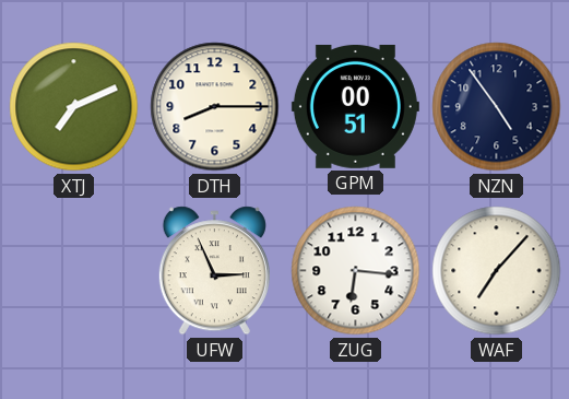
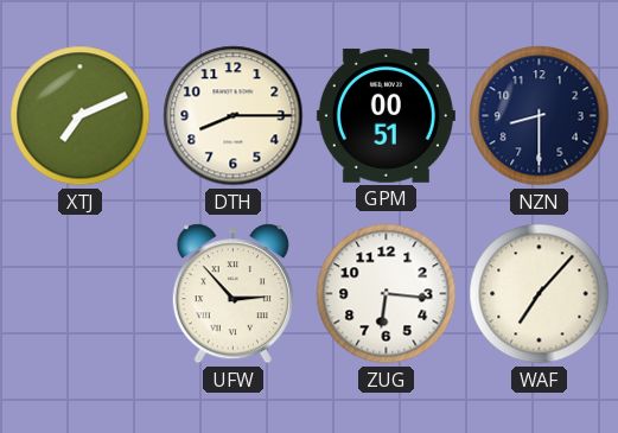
NZN: 4:54 -> 8:30 (540, 116)
UFW: 2:56 -> 2:53 (232, 294)
